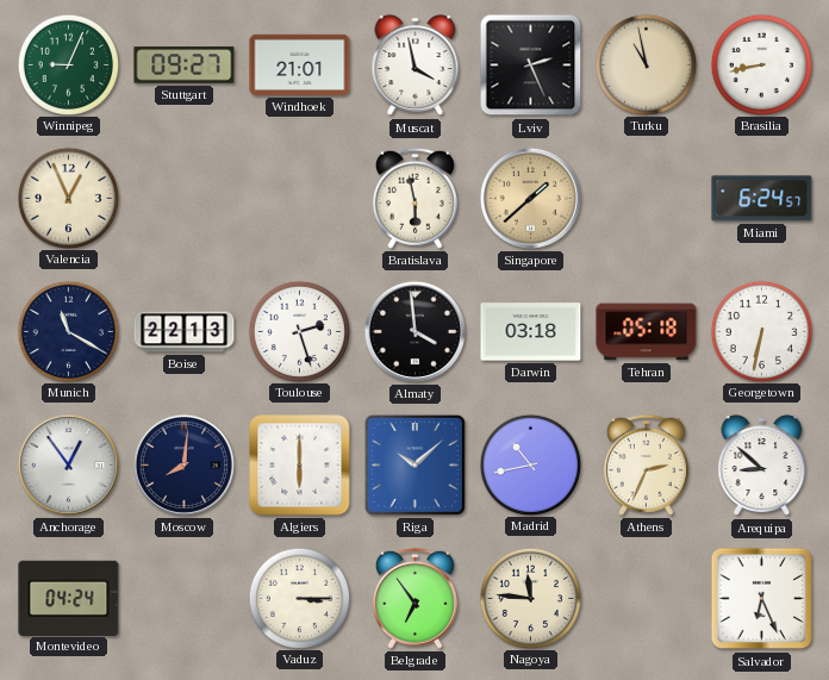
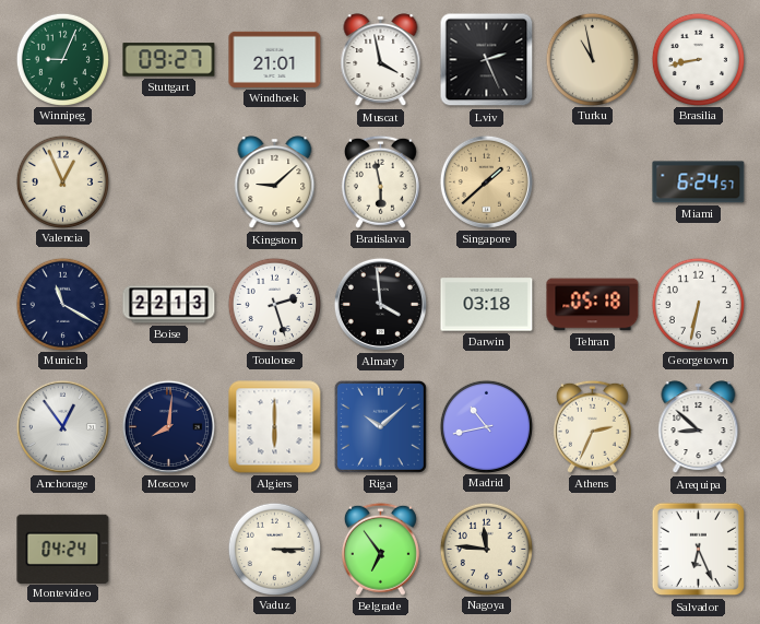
Kingston: none -> 9:08 (275, 183)
